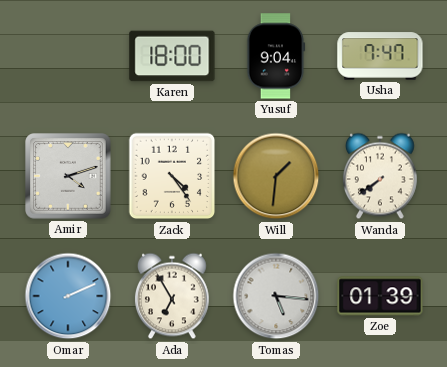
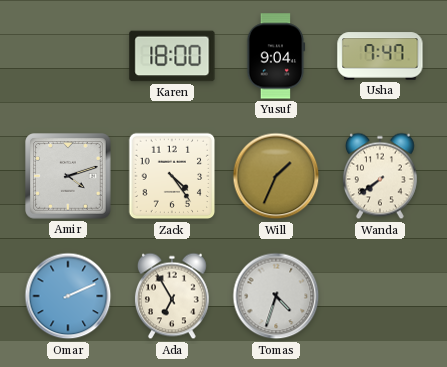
Will: 1:31 -> 1:34 (276, 176)
Tomas: 5:16 -> 4:33 (276, 296)
Zoe: 01:39 -> none (380, 296)
